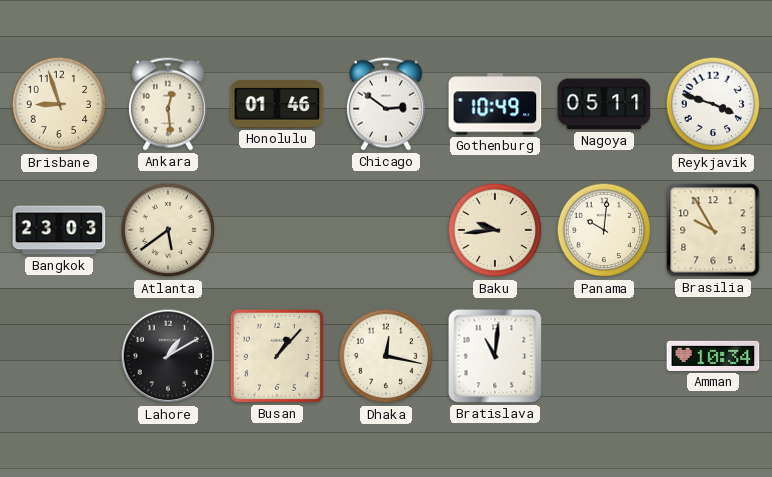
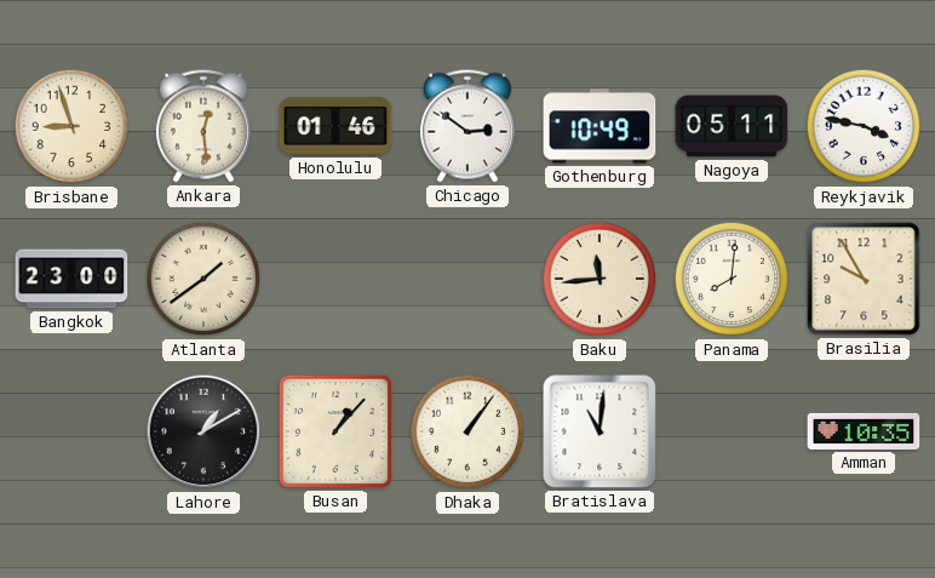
Reykjavik: 3:48 -> 3:47 (864, 126)
Bangkok: 23:03 -> 23:00 (71, 279)
Atlanta: 5:39 -> 1:39 (203, 279)
Baku: 9:44 -> 11:44 (600, 279)
Panama: 10:01 -> 8:01 (732, 279)
Dhaka: 12:17 -> 1:06 (468, 431)
Amman: 10:34 -> 10:35 (864, 431)
